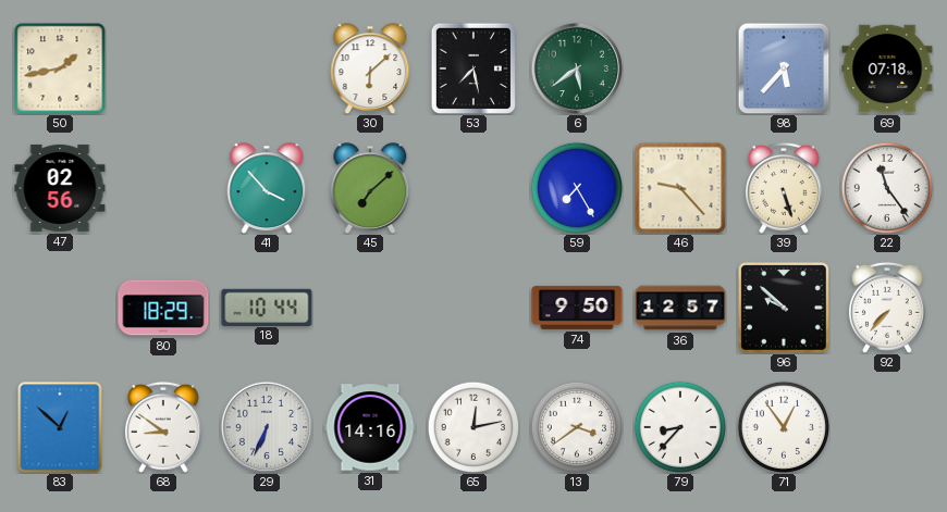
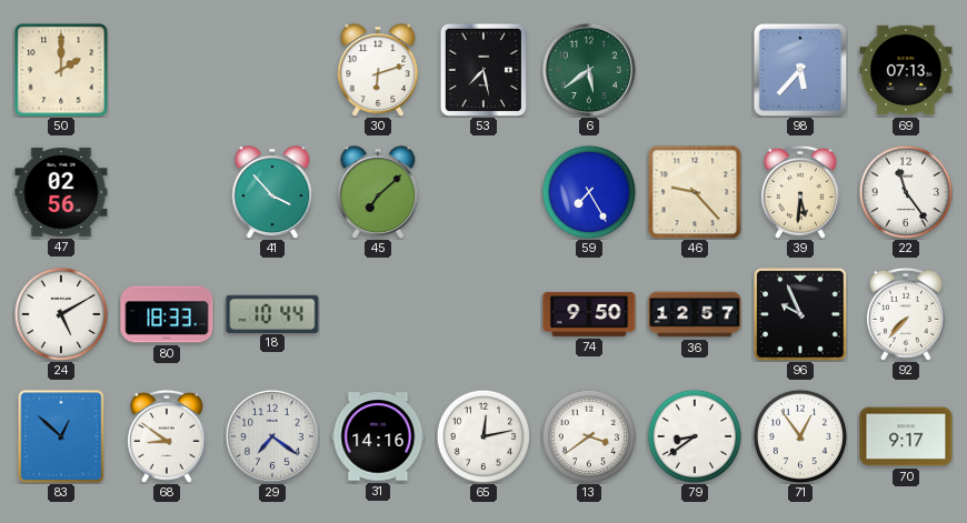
50: 1:43 -> 2:00 (61, 70)
30: 6:08 -> 6:12 (378, 70)
69: 07:18 -> 07:13 (906, 70)
39: 5:27 -> 5:31 (800, 192)
24: none -> 5:10 (60, 313)
80: 18:29 -> 18:33 (167, 314)
96: 9:52 -> 9:56 (801, 315)
29: 6:34 -> 7:21 (272, 436)
79: 8:37 -> 8:39 (694, 435)
70: none -> 9:17 (906, 436)
